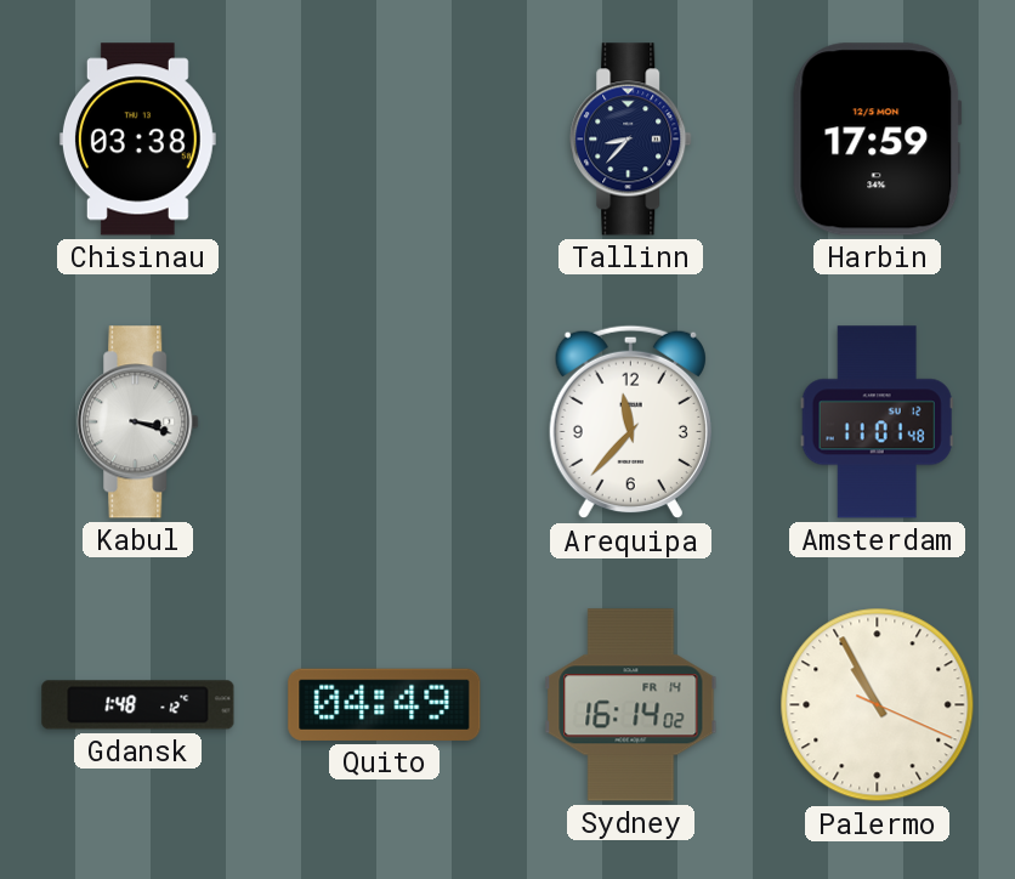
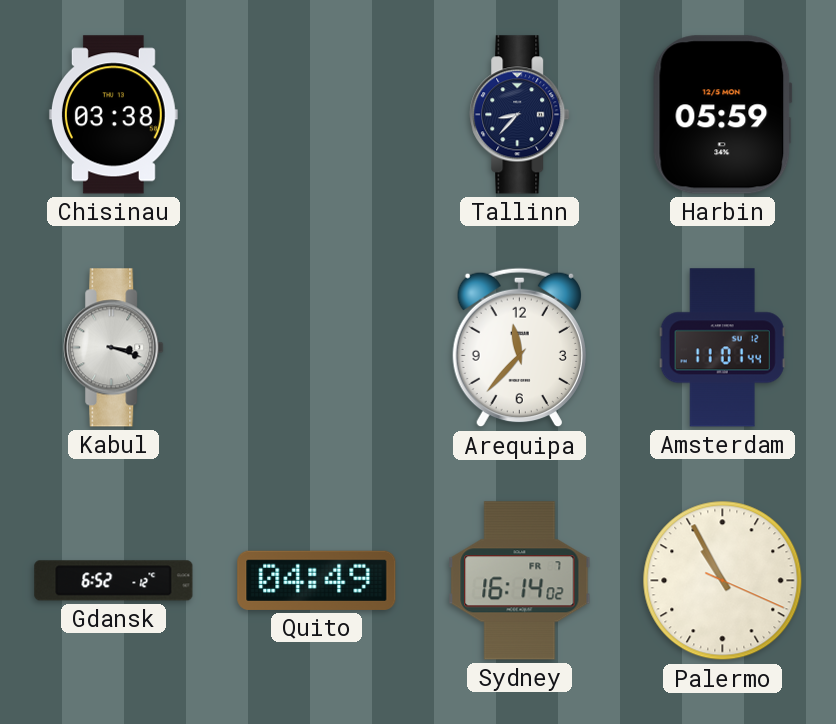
Harbin: 17:59 -> 05:59 (723, 115)
Amsterdam: 11:01:48 -> 11:01:44 (722, 348)
Gdansk: 1:48 -> 6:52 (114, 581)
Sydney date: FR 14 -> FR 7 (520, 581)
